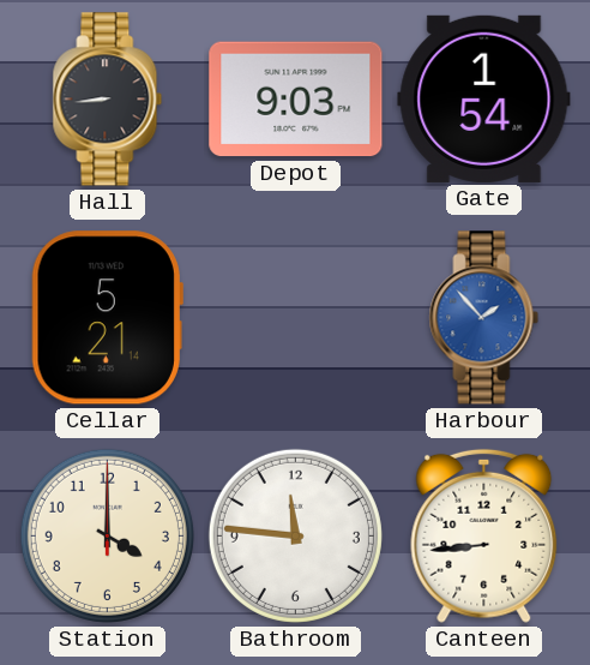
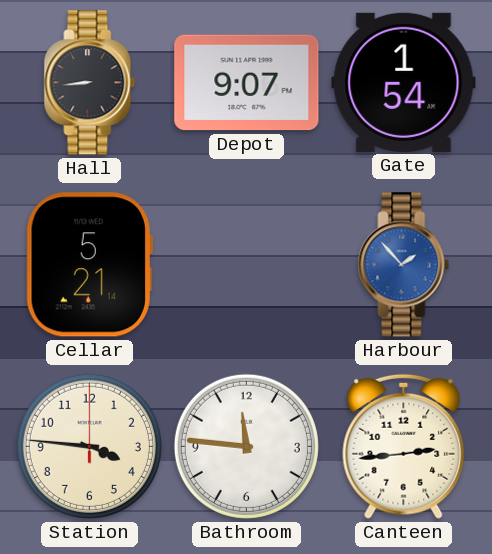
Depot: 9:03 -> 9:07 (247, 83)
Station: 4:00 -> 3:46 (89, 446)
Canteen: 8:44 -> 2:44 (404, 446)
